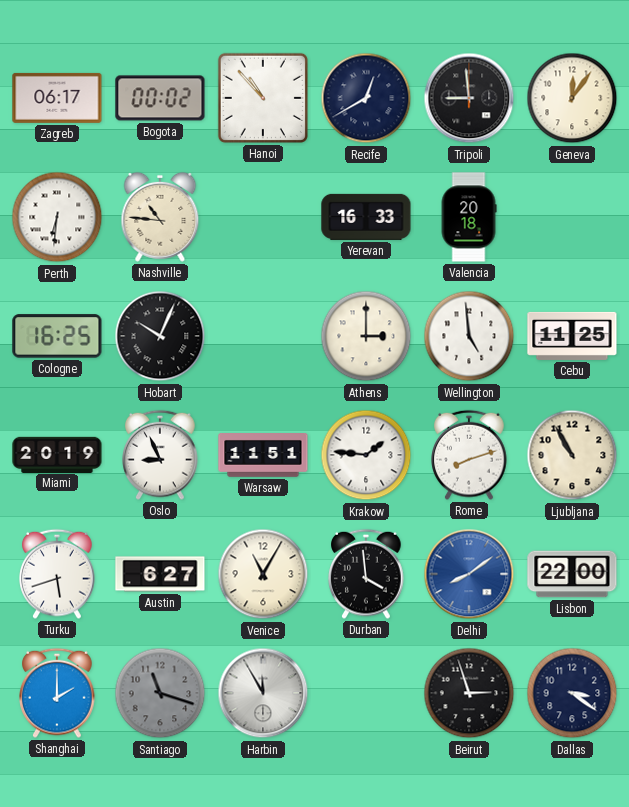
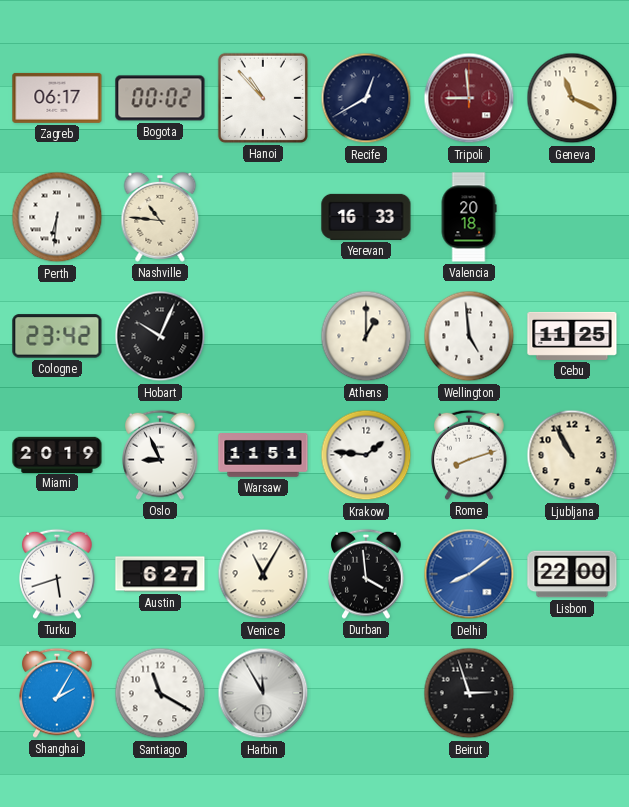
Tripoli dial: black -> burgundy (469, 98)
Geneva: 12:06 -> 11:19 (572, 98)
Cologne: 16:25 -> 23:42 (57, 336)
Athens: 3:00 -> 1:00 (366, 336)
Shanghai: 2:00 -> 2:05 (57, 693)
Santiago: 11:18 -> 11:20 (160, 693)
Santiago dial: grey -> white (160, 693)
Dallas: 3:21 -> none (572, 693)
